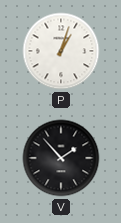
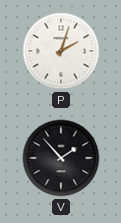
P: 1:03 -> 2:03 (61, 51)
